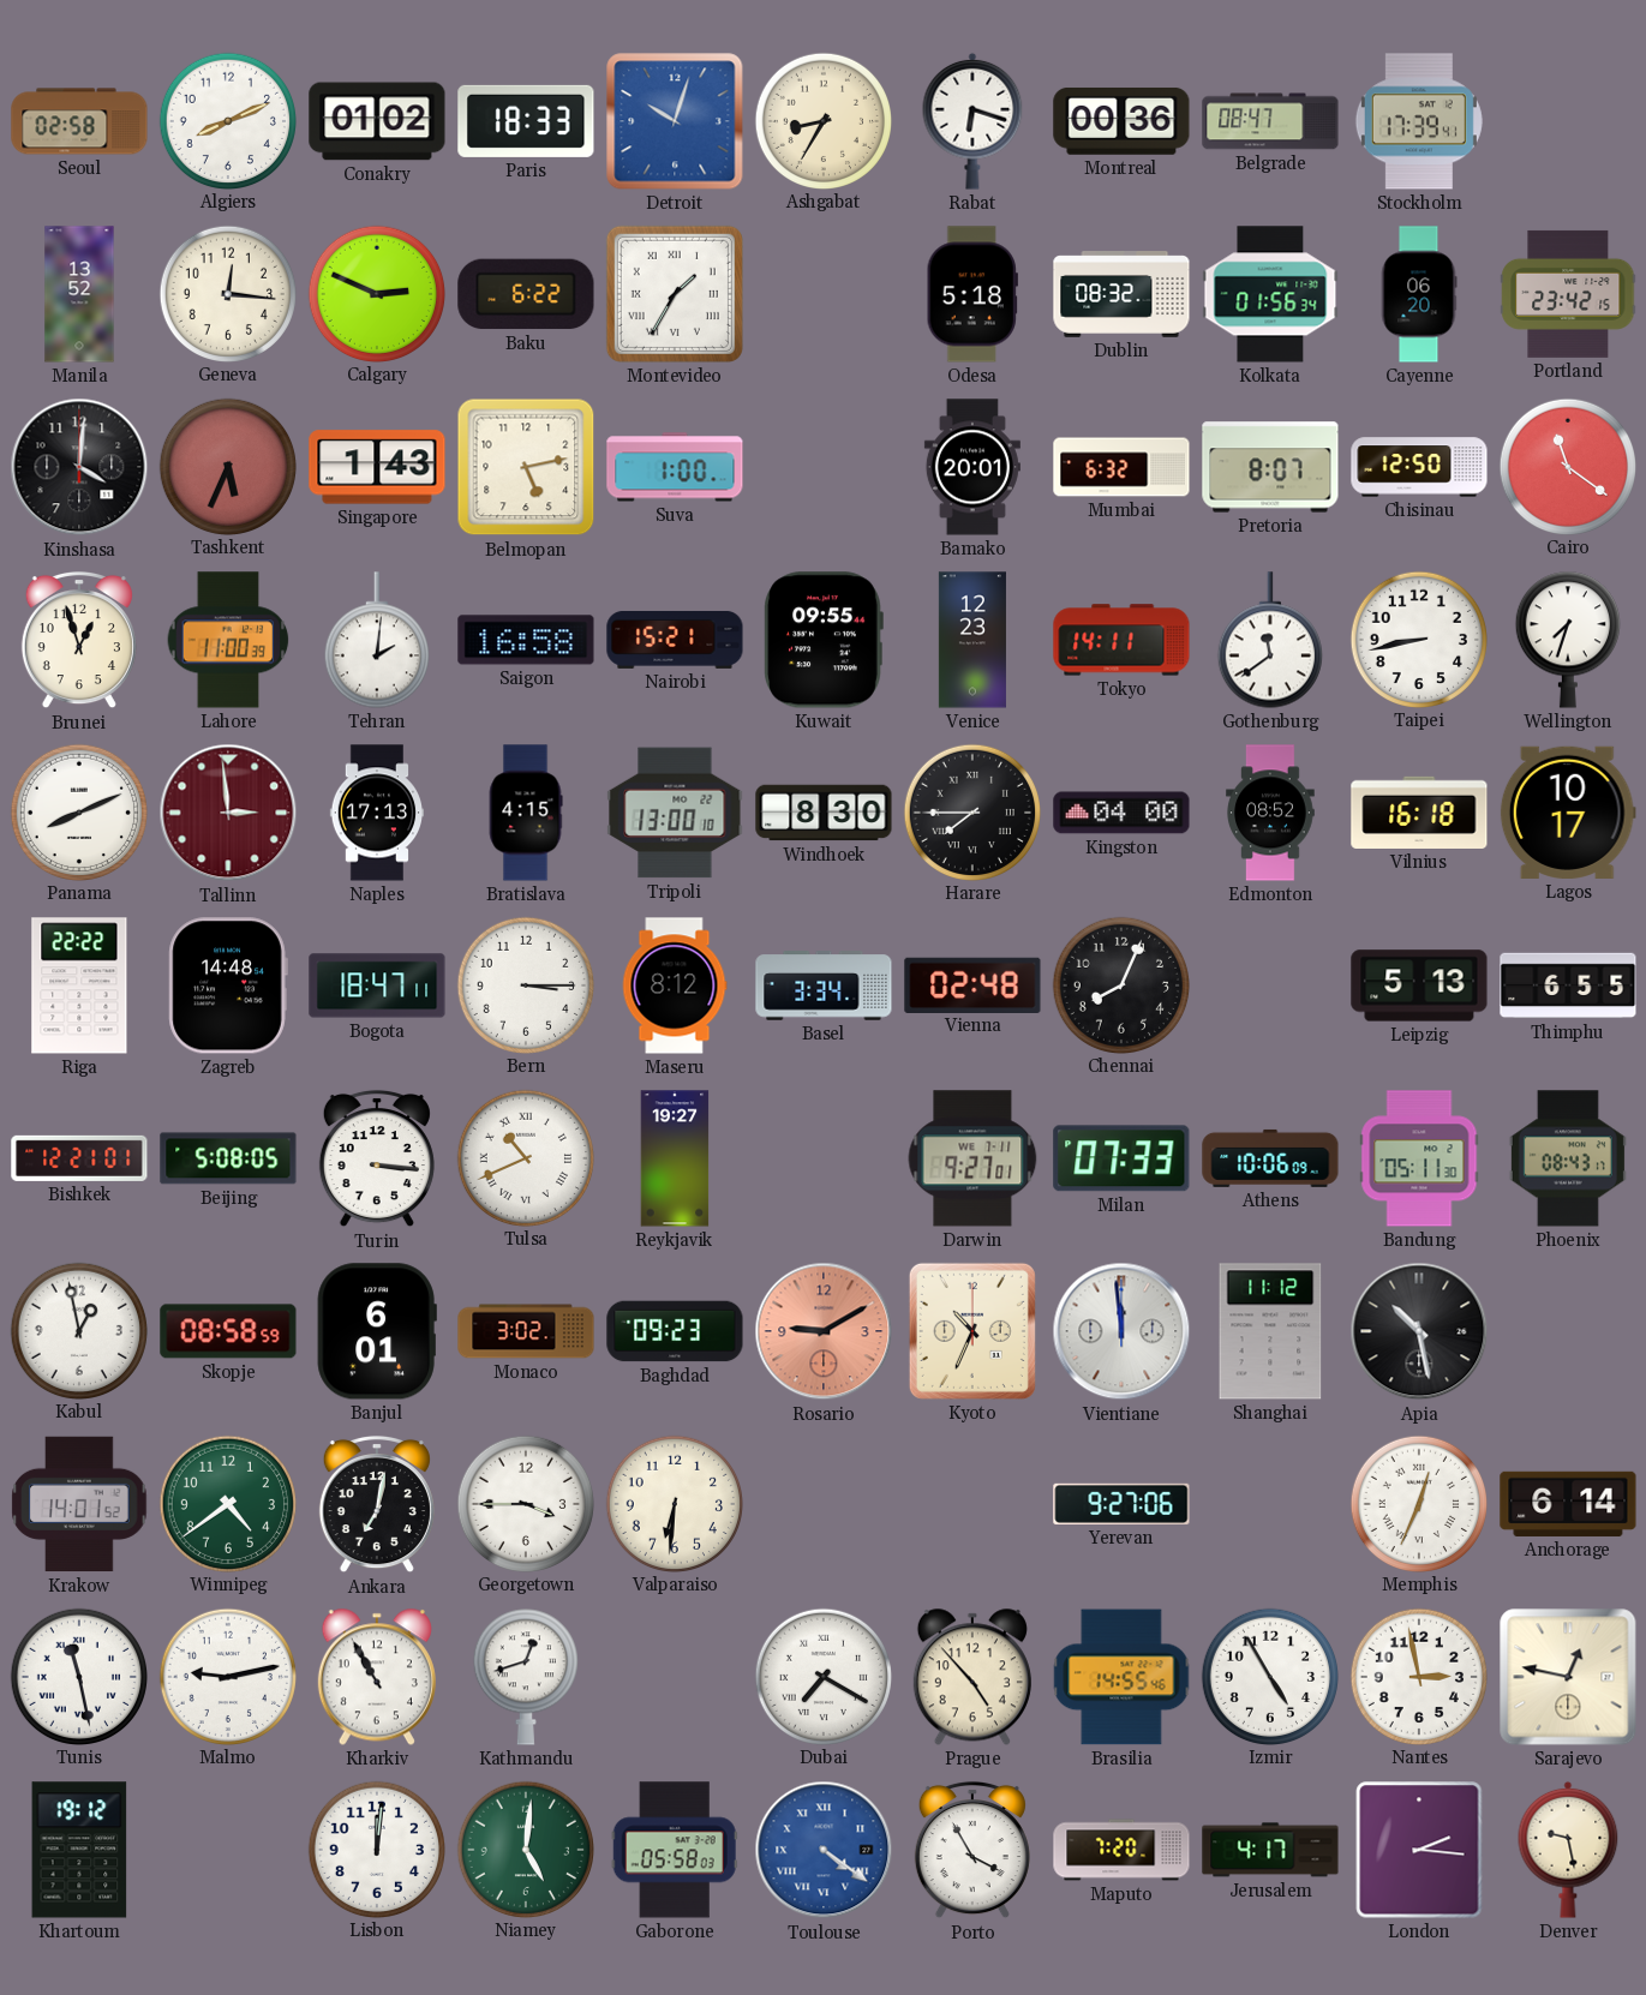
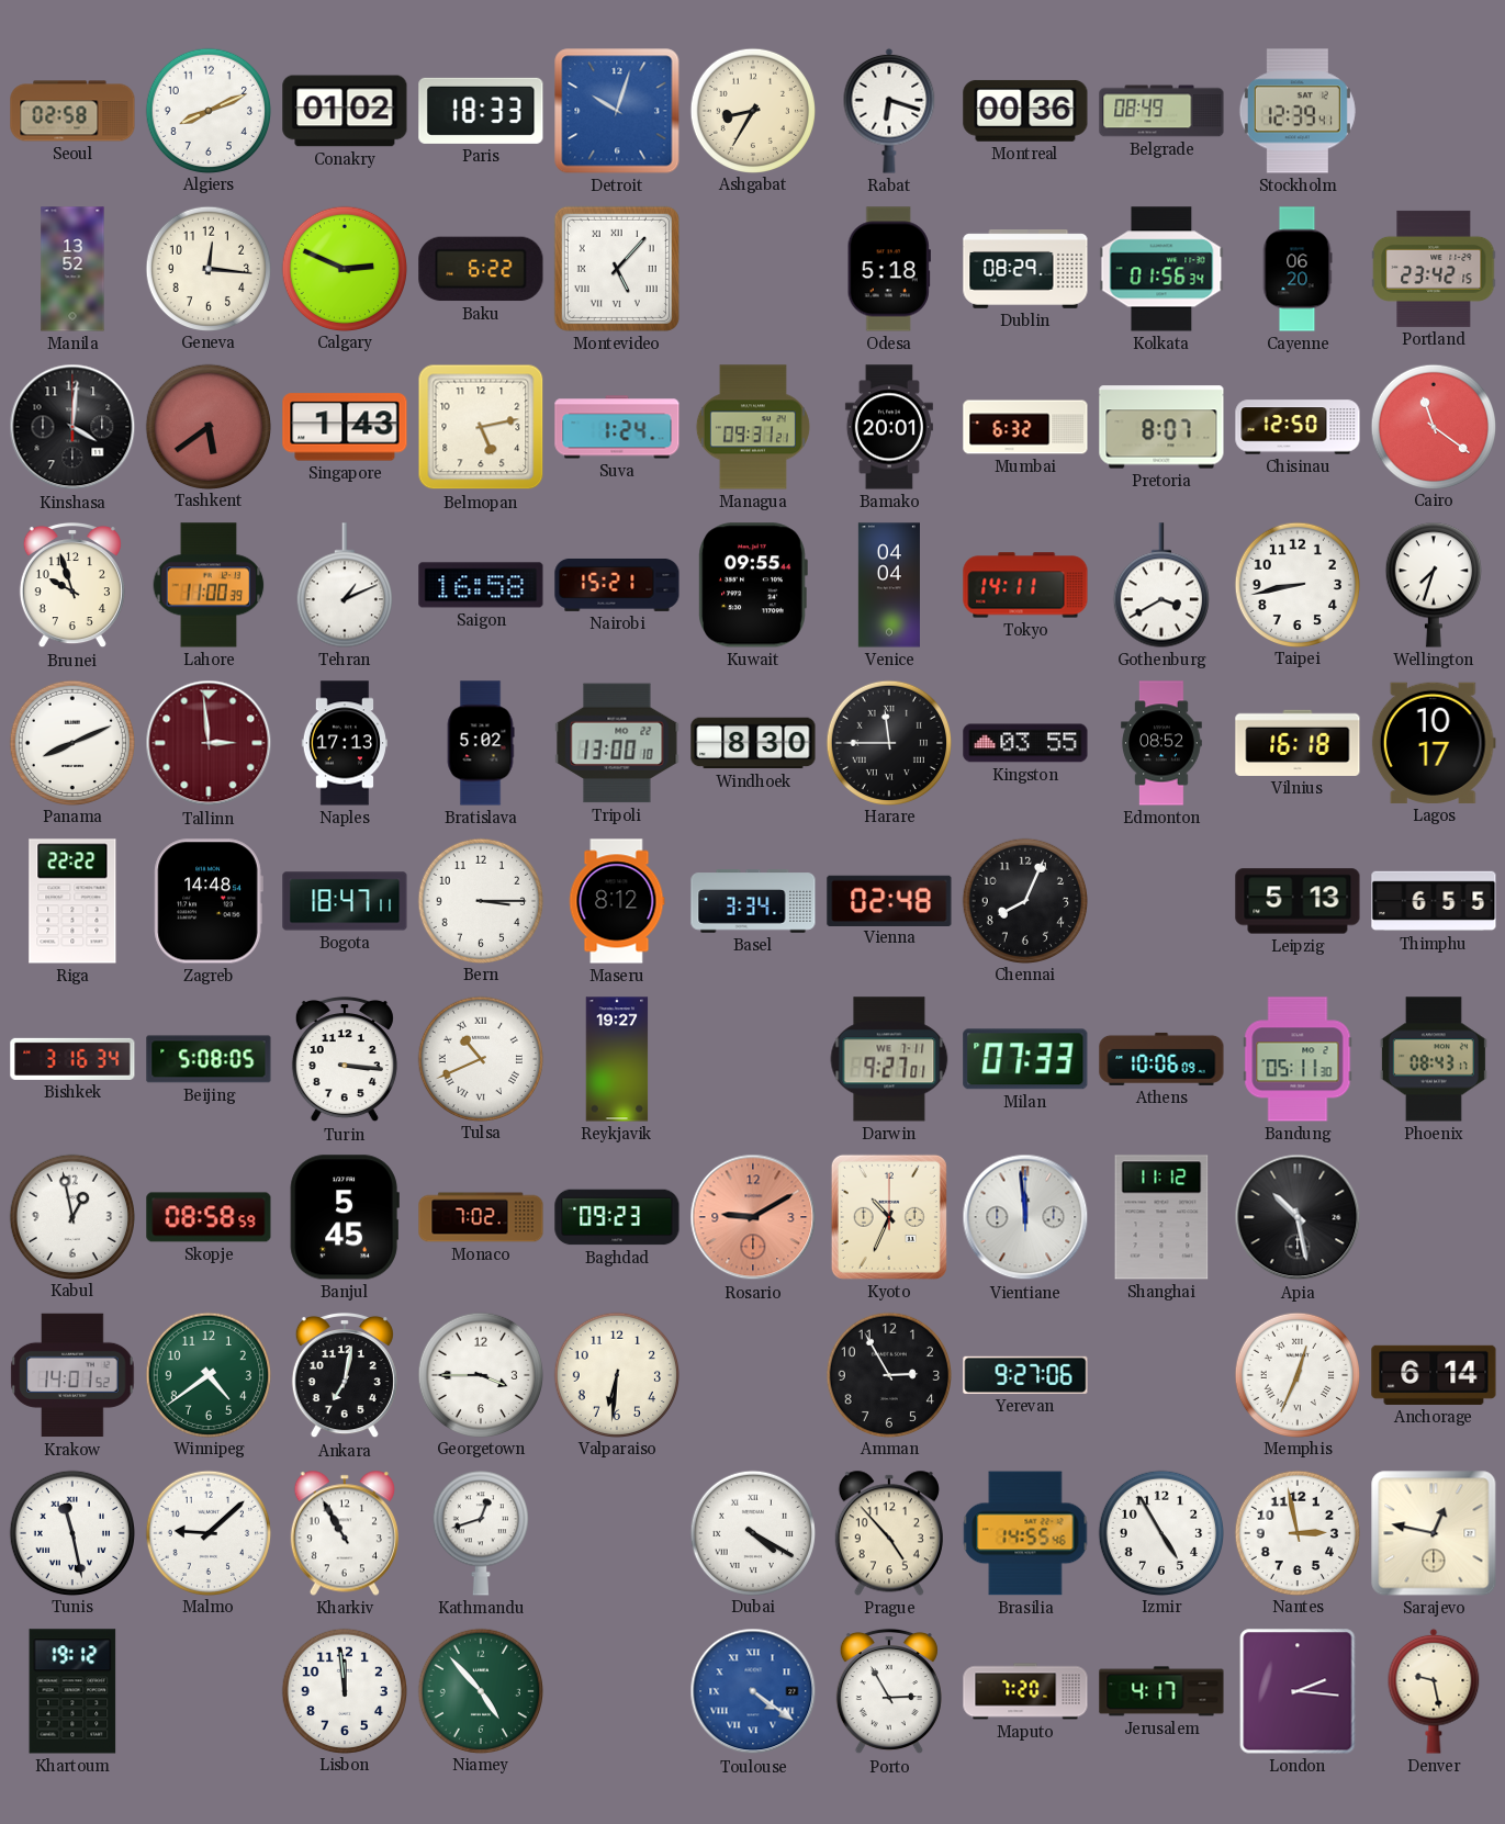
Belgrade: 08:47 -> 08:49 (1161, 111)
Stockholm: 17:39 -> 12:39 (1298, 111)
Montevideo: 1:35 -> 5:07 (617, 269)
Dublin: 08:32 -> 08:29 (1025, 269)
Tashkent: 5:34 -> 5:39 (207, 426)
Suva: 1:00 -> 1:24 (617, 427)
Managua: none -> 09:31 (753, 427)
Brunei: 12:57 -> 9:57 (72, 585)
Tehran: 2:01 -> 1:11 (345, 585)
Venice: 12:23 -> 04:04 (889, 585)
Gothenburg: 11:39 -> 3:40 (1161, 585)
Bratislava: 4:15 -> 5:02 (481, 743)
Harare: 7:45 -> 11:45 (888, 742)
Kingston: 04:00 -> 03:55 (1025, 743)
Bishkek: 12:21 -> 3:16 (72, 1059)
Banjul: 6:01 -> 5:45 (345, 1217)
Monaco: 3:02 -> 7:02 (481, 1217)
Amman: none -> 2:55 (888, 1374)
Malmo: 9:13 -> 9:08 (207, 1532)
Dubai: 7:20 -> 4:20 (752, 1532)
Lisbon: 12:01 -> 11:59 (344, 1690)
Niamey: 5:01 -> 4:53 (480, 1690)
Gaborone: 05:58 -> none (675, 1850)
Porto: 3:55 -> 2:55 (889, 1691)
